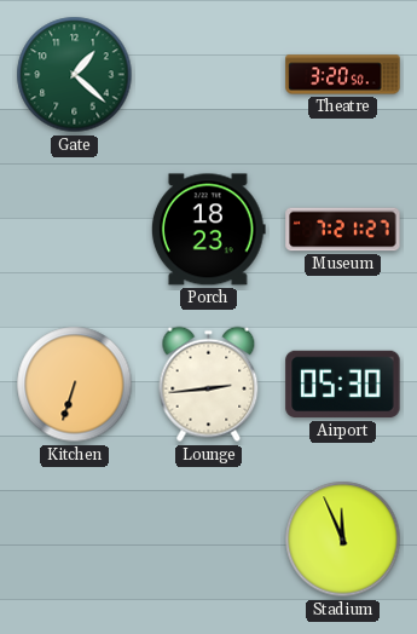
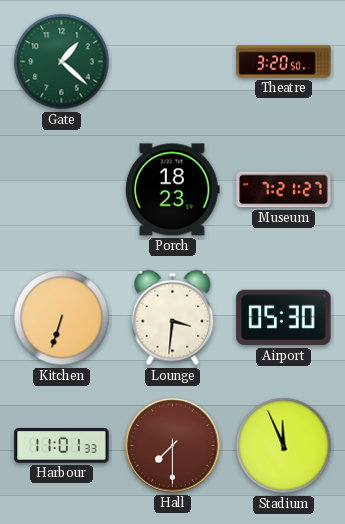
Lounge: 2:44 -> 3:31 (173, 318)
Harbour: none -> 11:01 (62, 446)
Hall: none -> 7:30 (173, 446)
